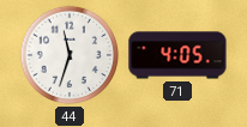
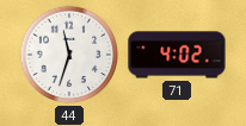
71: 4:05 -> 4:02 (177, 55)
